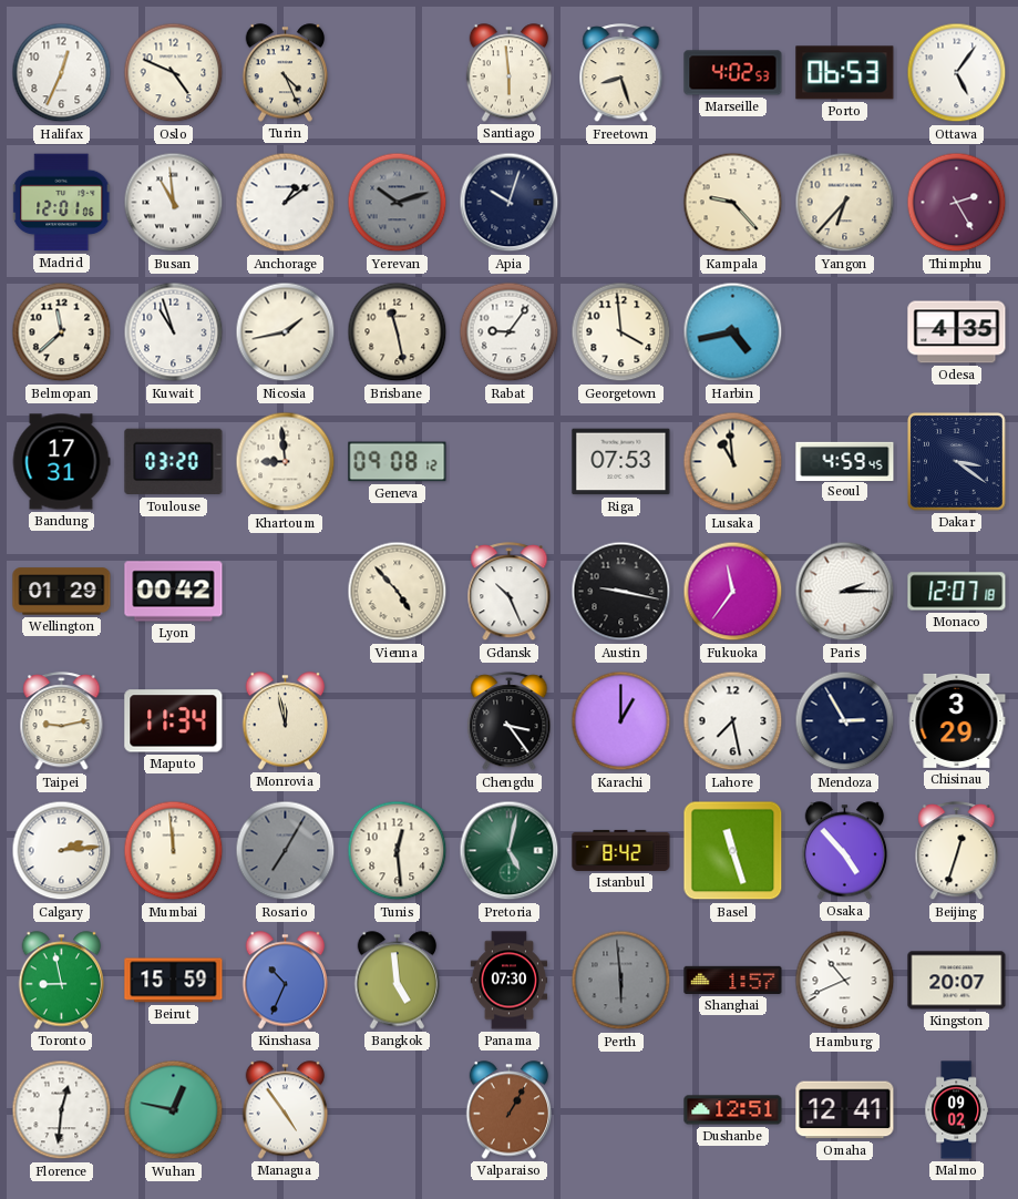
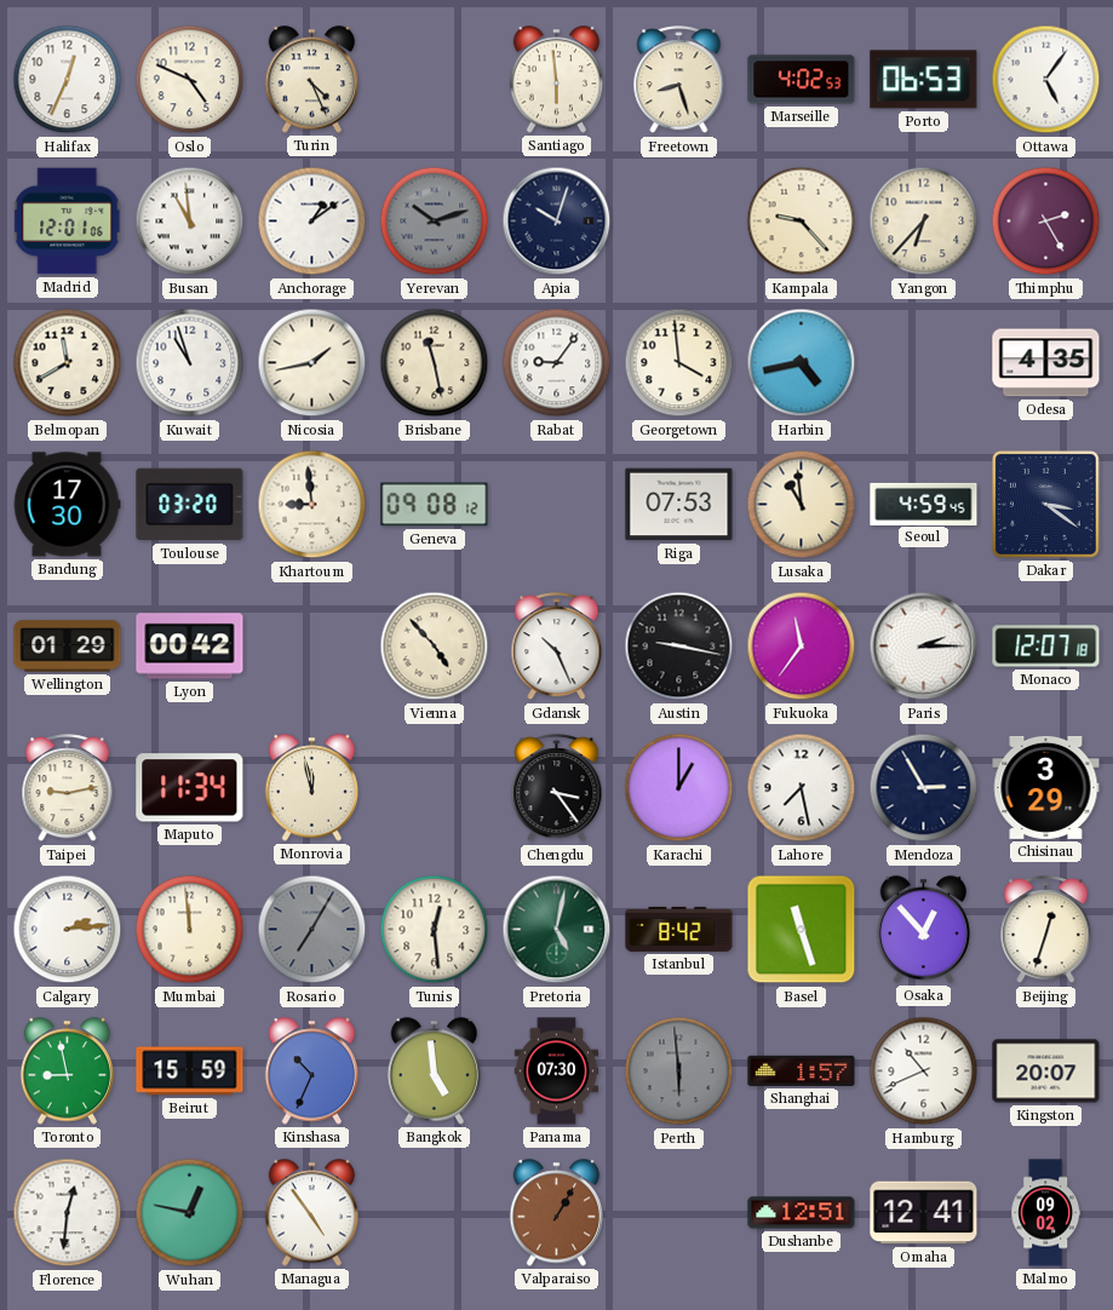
Belmopan: 11:38 -> 11:40 (68, 363)
Bandung: 17:31 -> 17:30 (67, 505)
Osaka: 4:53 -> 12:53 (924, 930)
